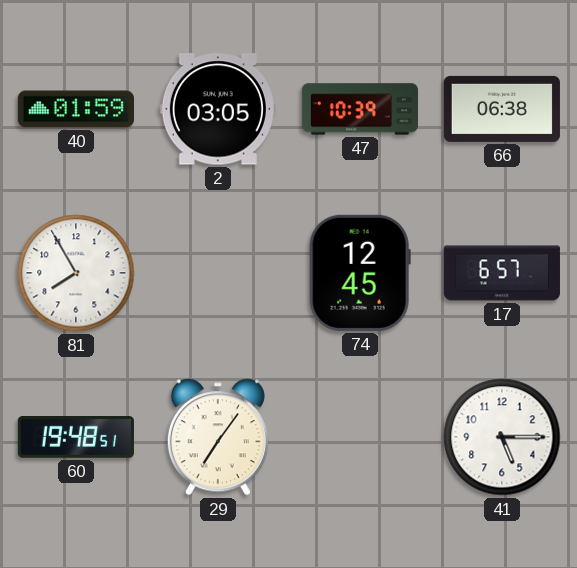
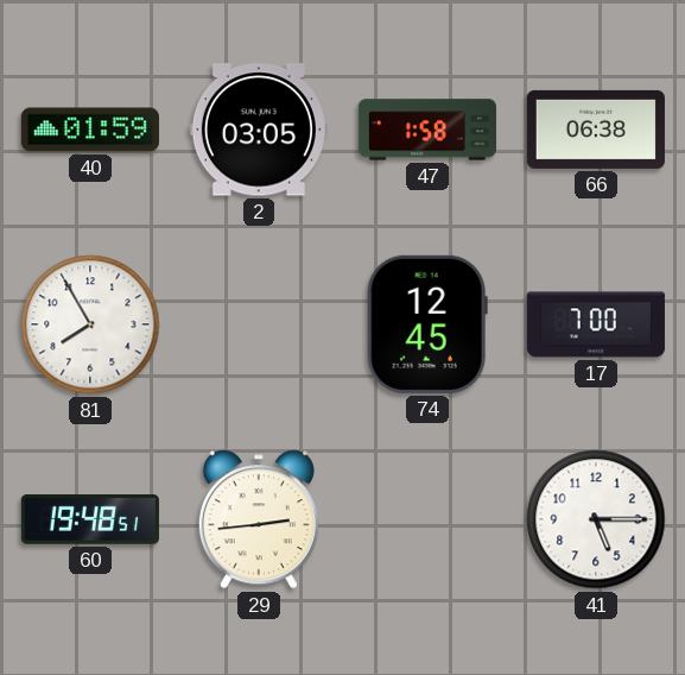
47: 10:39 -> 1:58 (427, 130)
17: 6:57 -> 7:00 (596, 324)
29: 7:06 -> 2:44 (259, 519)
